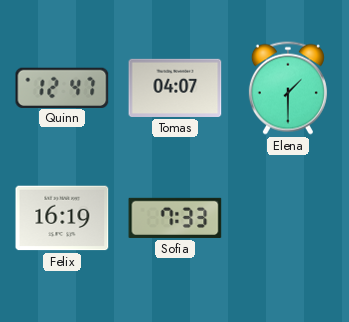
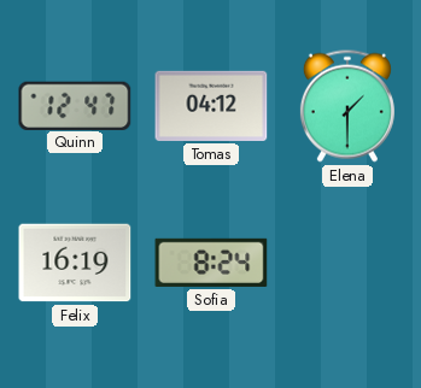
Tomas: 04:07 -> 04:12 (211, 106)
Sofia: 7:33 -> 8:24 (211, 263)
